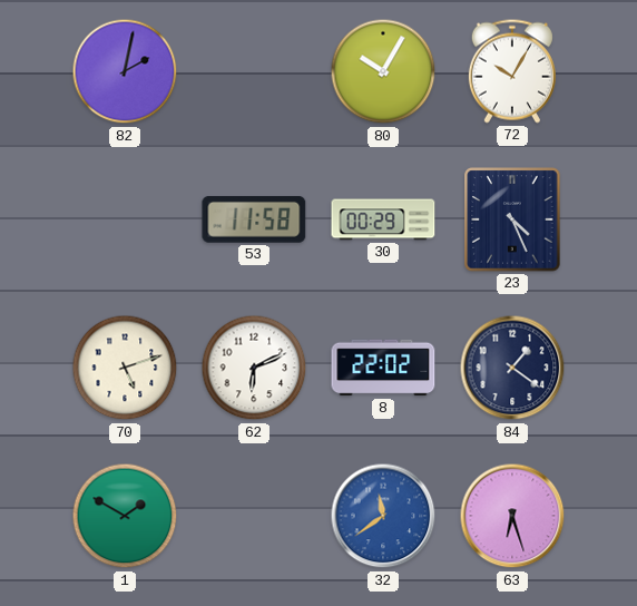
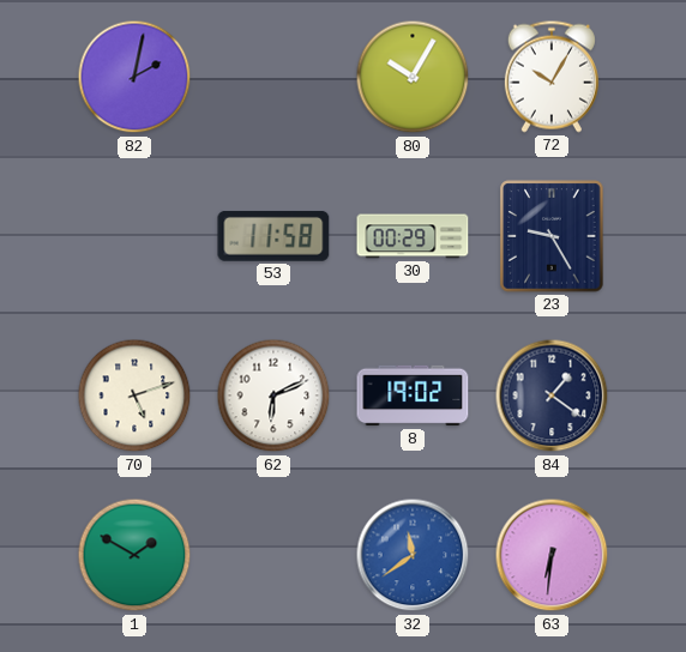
23: 4:26 -> 9:25 (552, 236)
8: 22:02 -> 19:02 (413, 396)
63: 6:27 -> 6:31 (552, 555)
